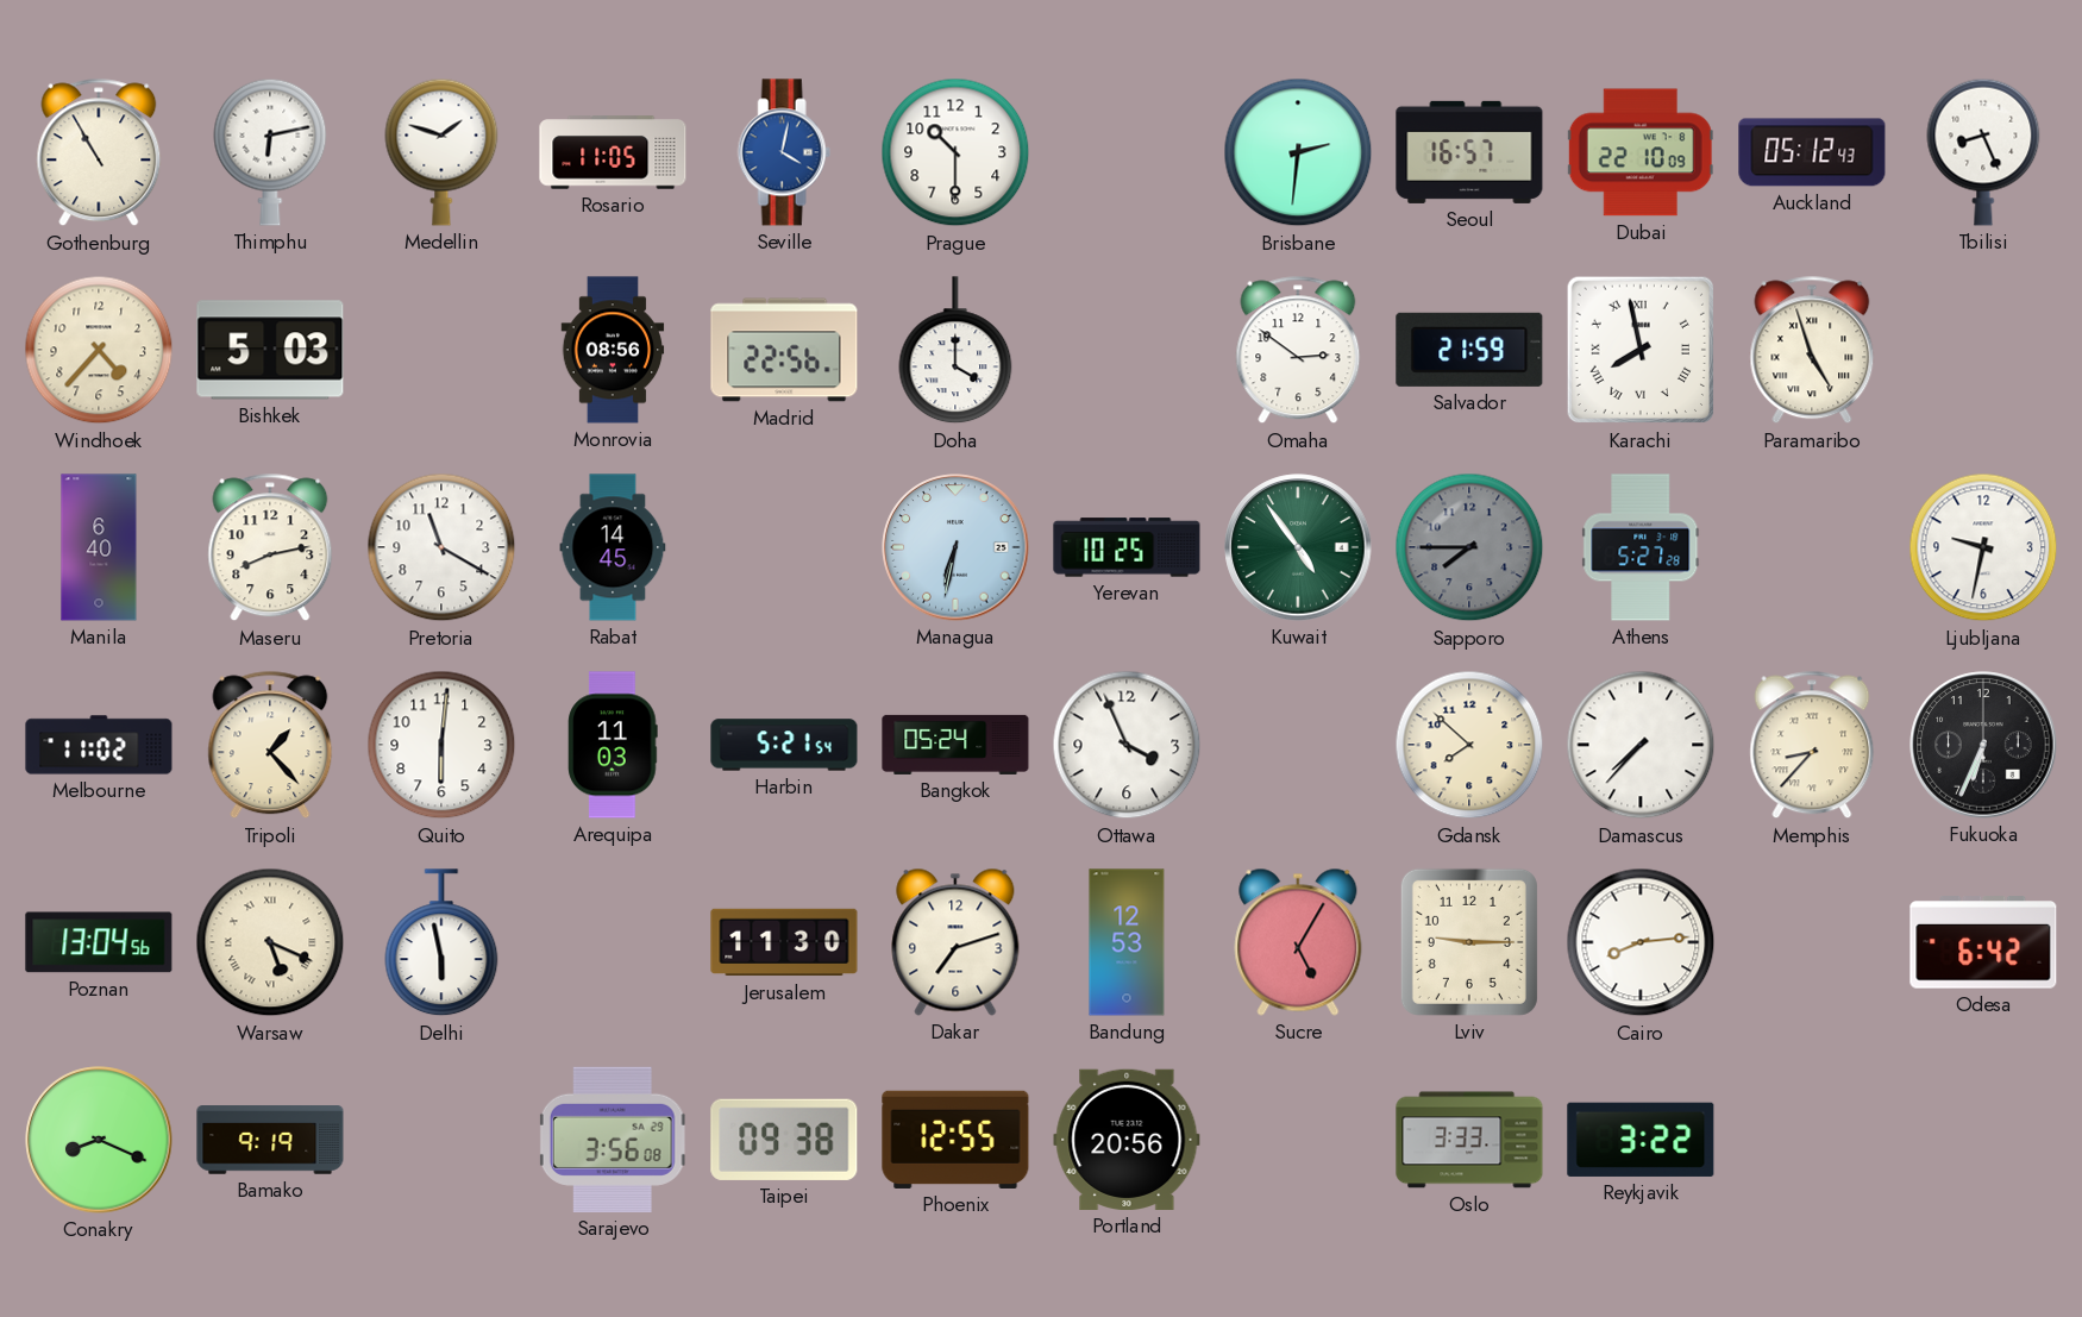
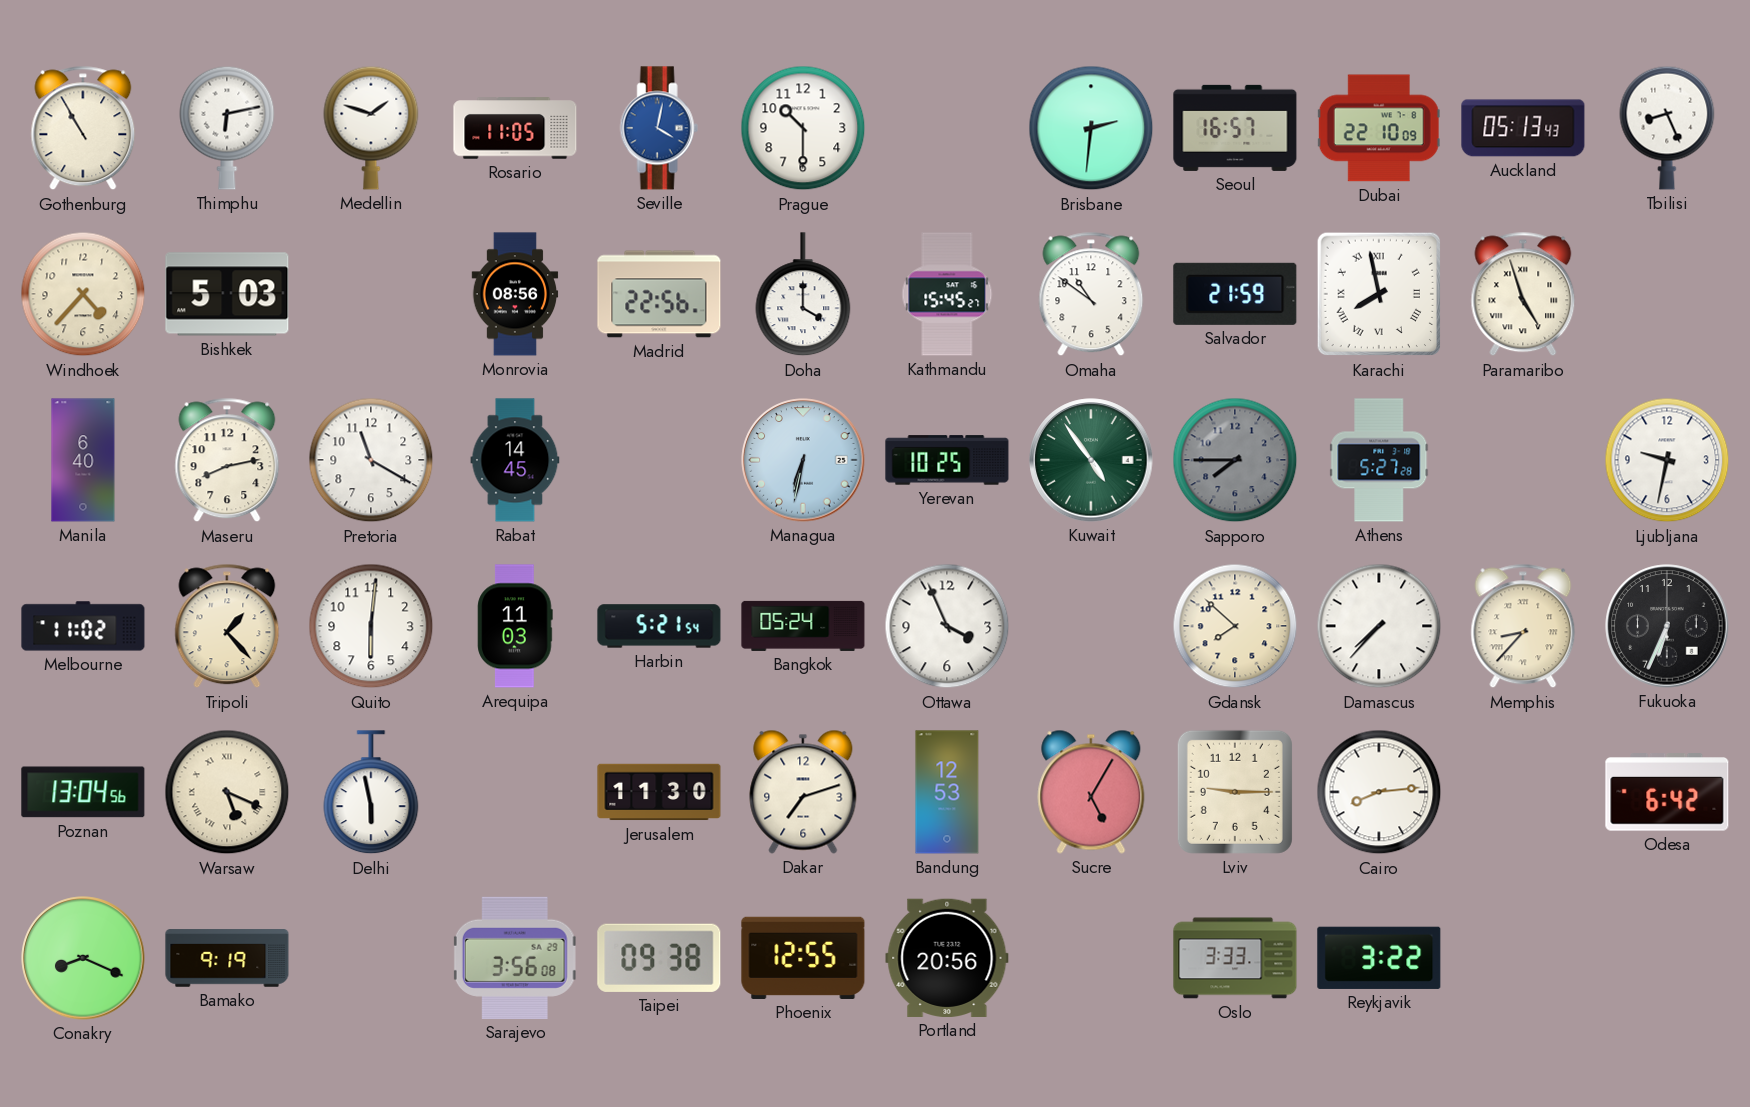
Auckland: 05:12 -> 05:13 (1523, 128)
Kathmandu: none -> 15:45 (947, 294)
Omaha: 2:51 -> 10:51 (1091, 294)
